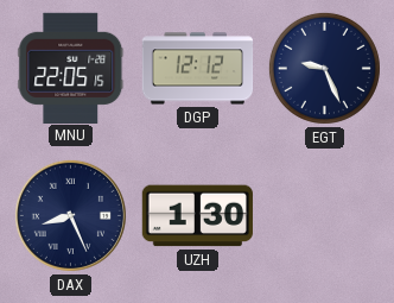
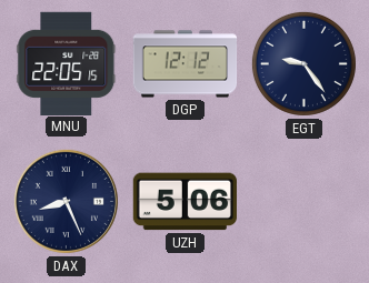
EGT: 9:26 -> 9:24 (303, 63)
UZH: 1:30 -> 5:06 (184, 202)
